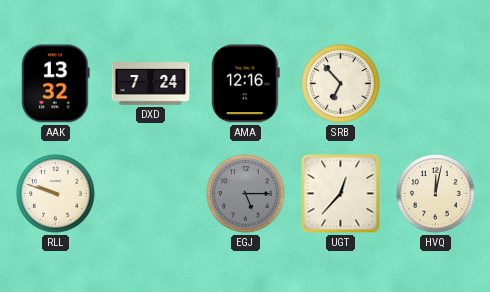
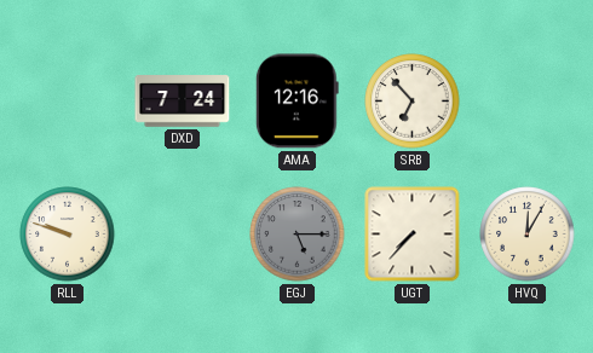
AAK: 13:32 -> none (56, 84)
UGT: 12:37 -> 7:37 (413, 235)
HVQ: 12:02 -> 12:05 (528, 235)
